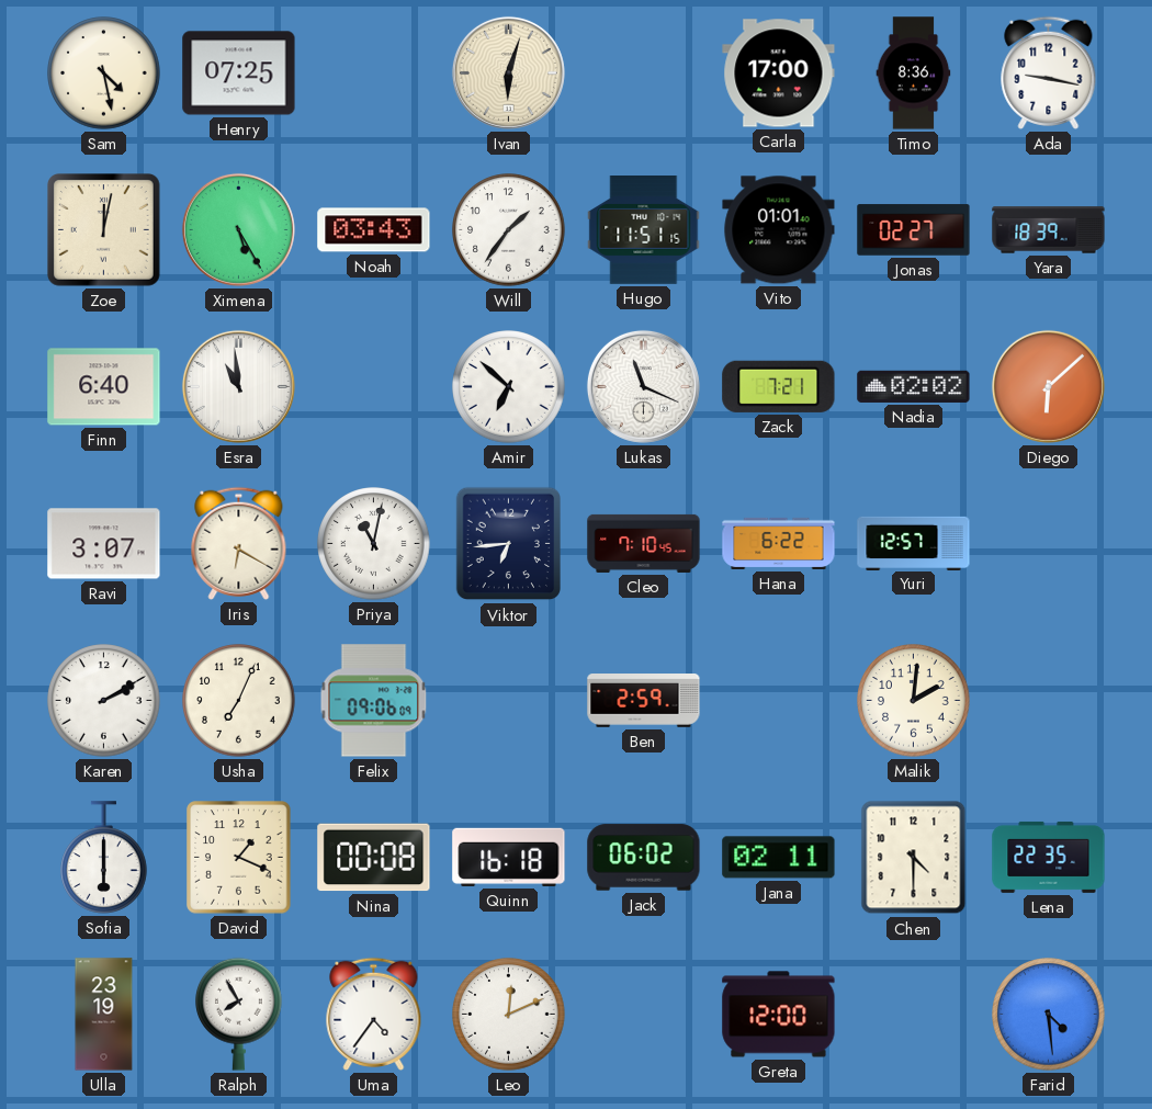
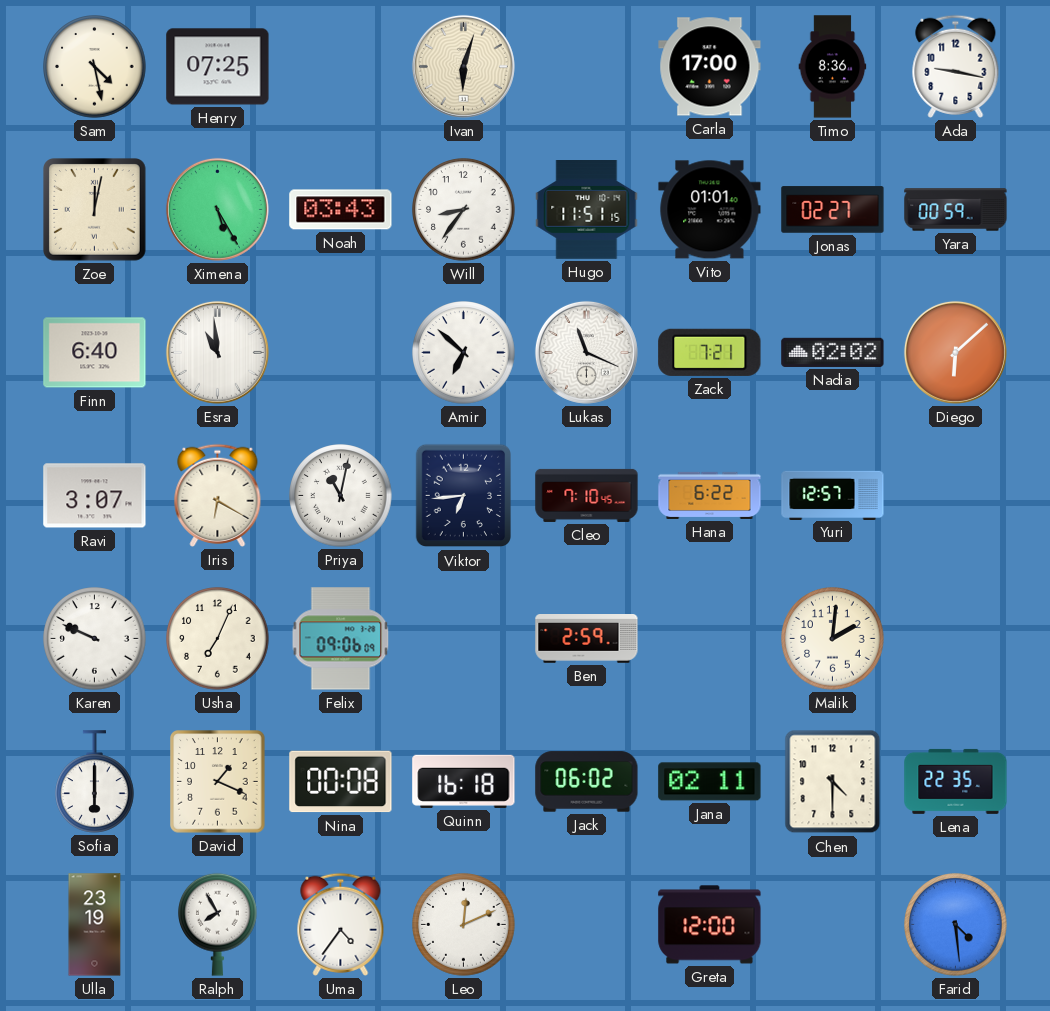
Will: 1:36 -> 8:36 (464, 210)
Yara: 18:39 -> 00:59 (956, 210)
Karen: 2:10 -> 9:49 (95, 639)
